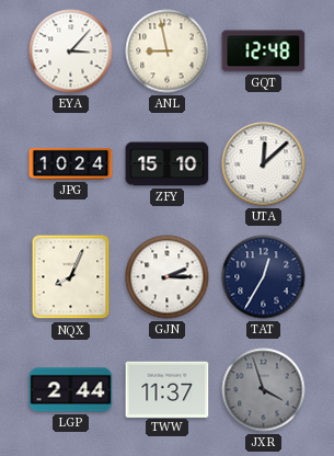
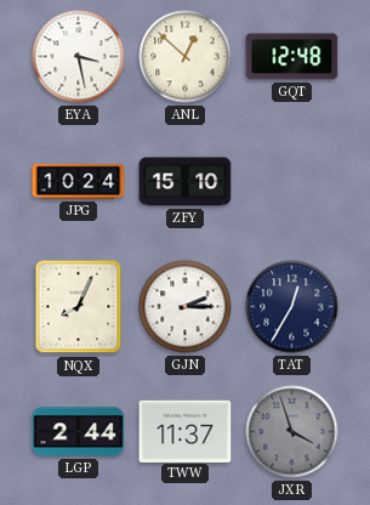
EYA: 3:07 -> 3:28 (79, 57)
ANL: 8:58 -> 12:52 (186, 57)
UTA: 12:08 -> none (264, 164)
